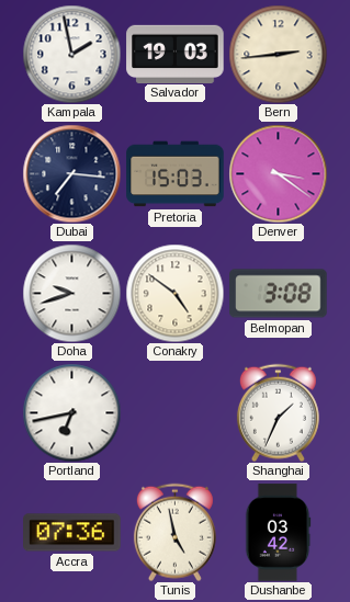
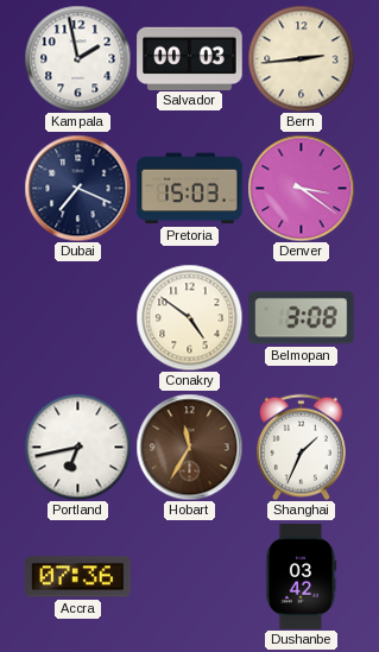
Salvador: 19:03 -> 00:03 (190, 58)
Dubai: 7:16 -> 7:19 (77, 188)
Doha: 9:42 -> none (71, 293)
Hobart: none -> 11:35 (189, 447)
Tunis: 4:58 -> none (174, 532)
